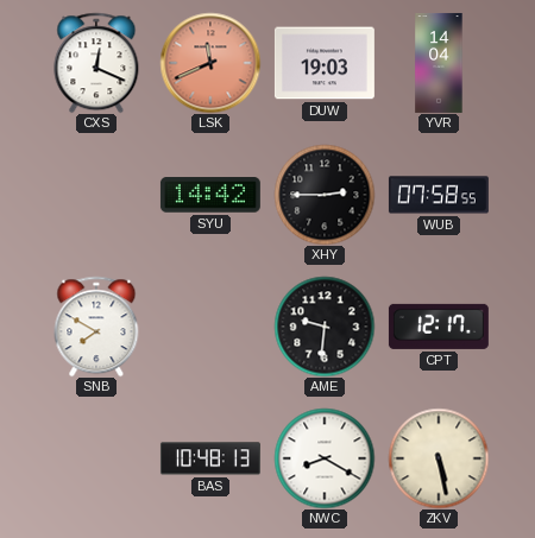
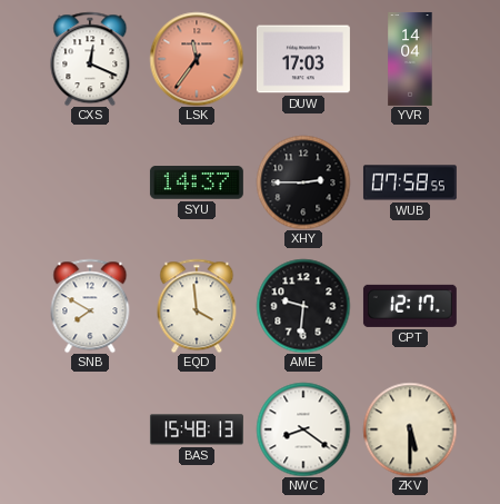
LSK: 11:41 -> 11:36 (197, 59)
DUW: 19:03 -> 17:03 (303, 59)
SYU: 14:42 -> 14:37 (197, 182)
EQD: none -> 3:59 (197, 306)
BAS: 10:48 -> 15:48 (197, 429)
NWC: 8:20 -> 8:21 (303, 429)
ZKV: 5:28 -> 5:30 (410, 429)
